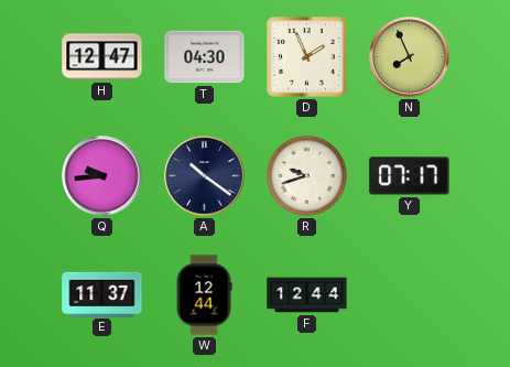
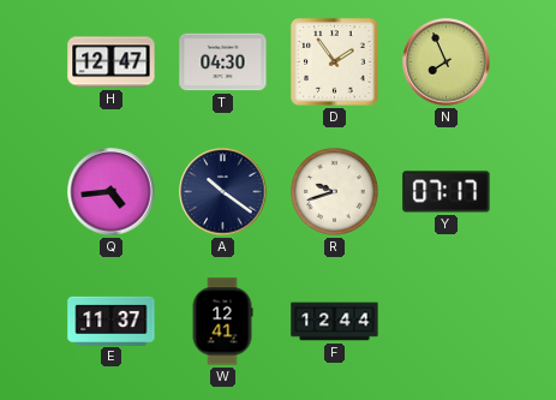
D: 1:56 -> 1:54 (335, 62)
Q: 9:44 -> 4:44 (112, 192)
W: 12:44 -> 12:41 (222, 322)
